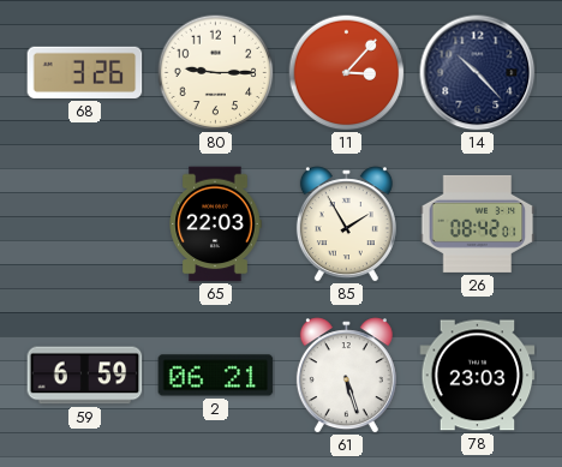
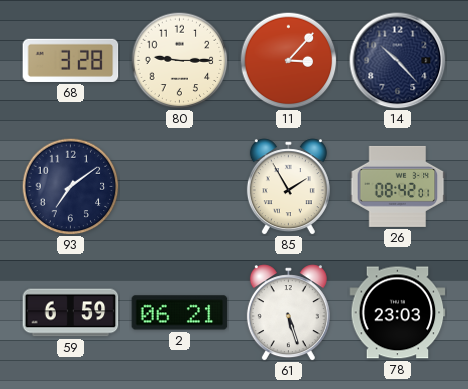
68: 3:26 -> 3:28 (71, 60)
93: none -> 7:09 (70, 186)
65: 22:03 -> none (215, 224)
